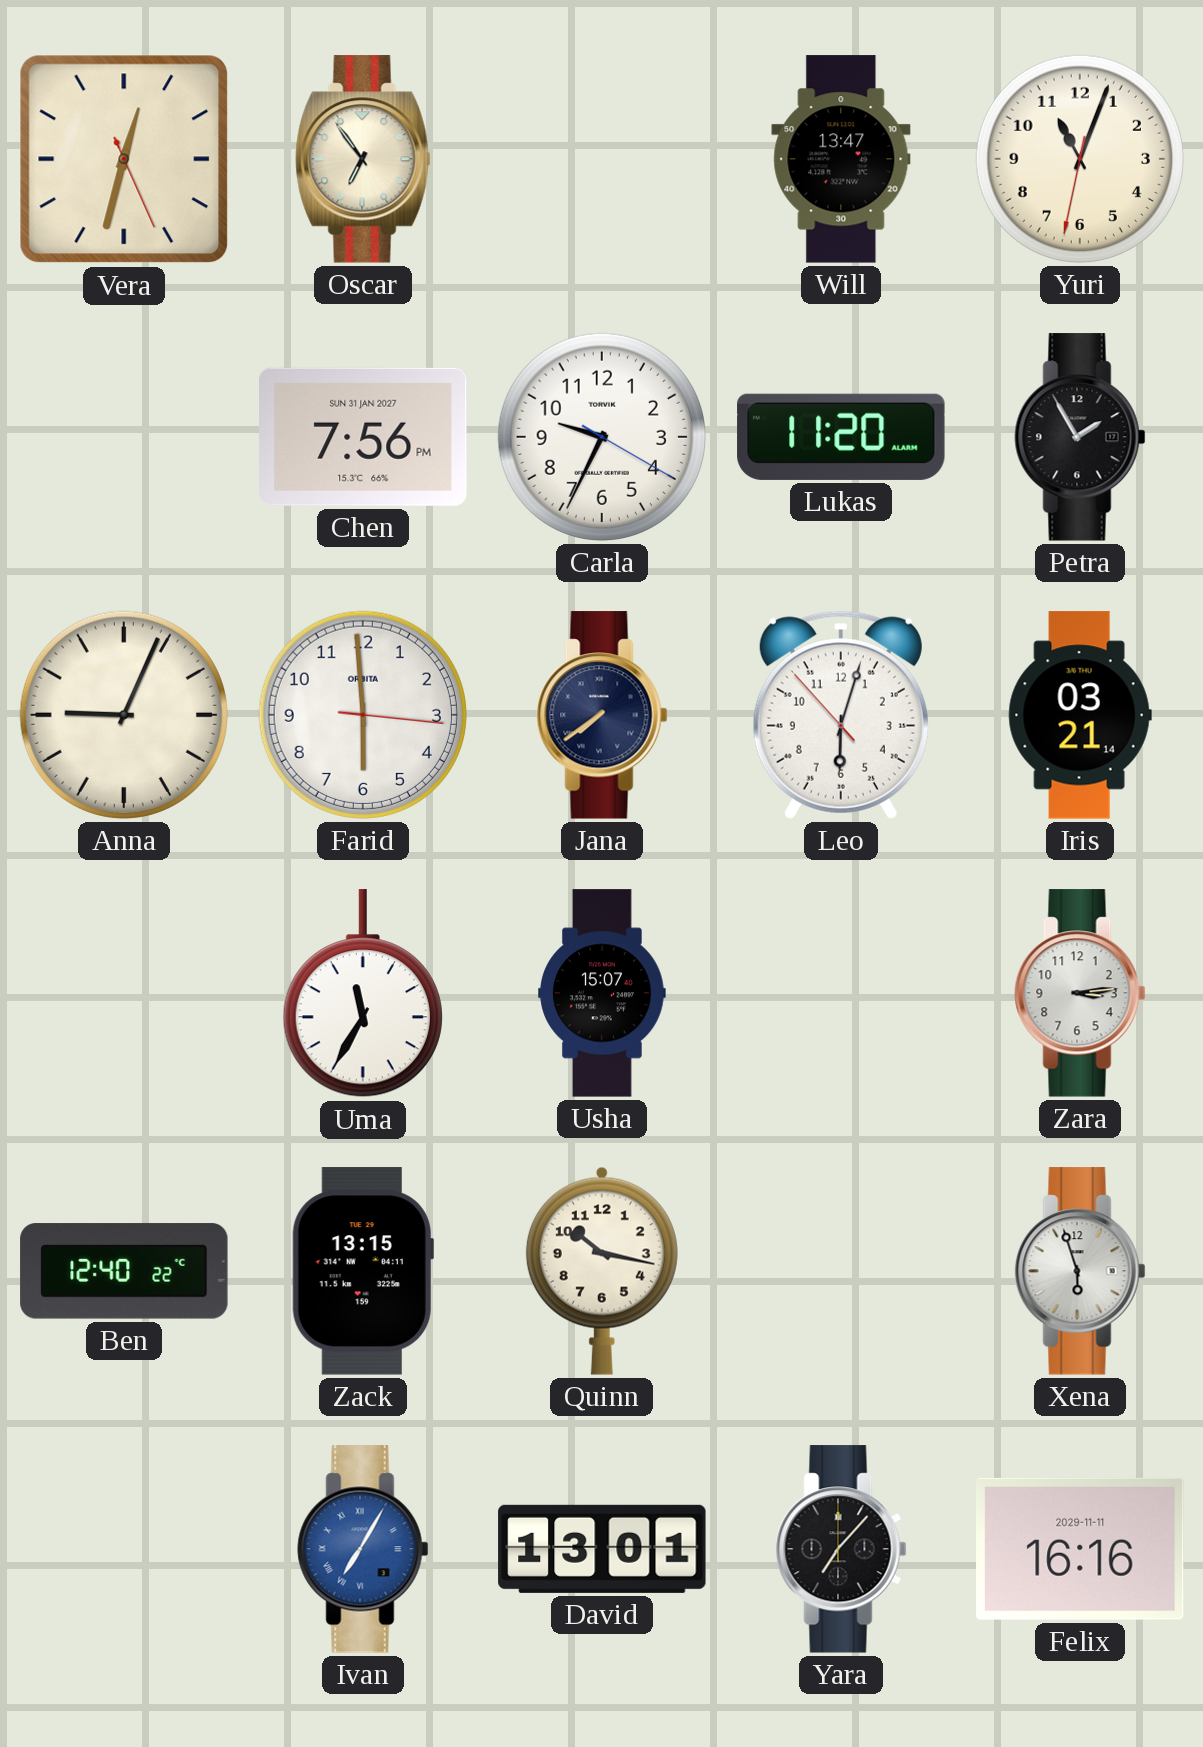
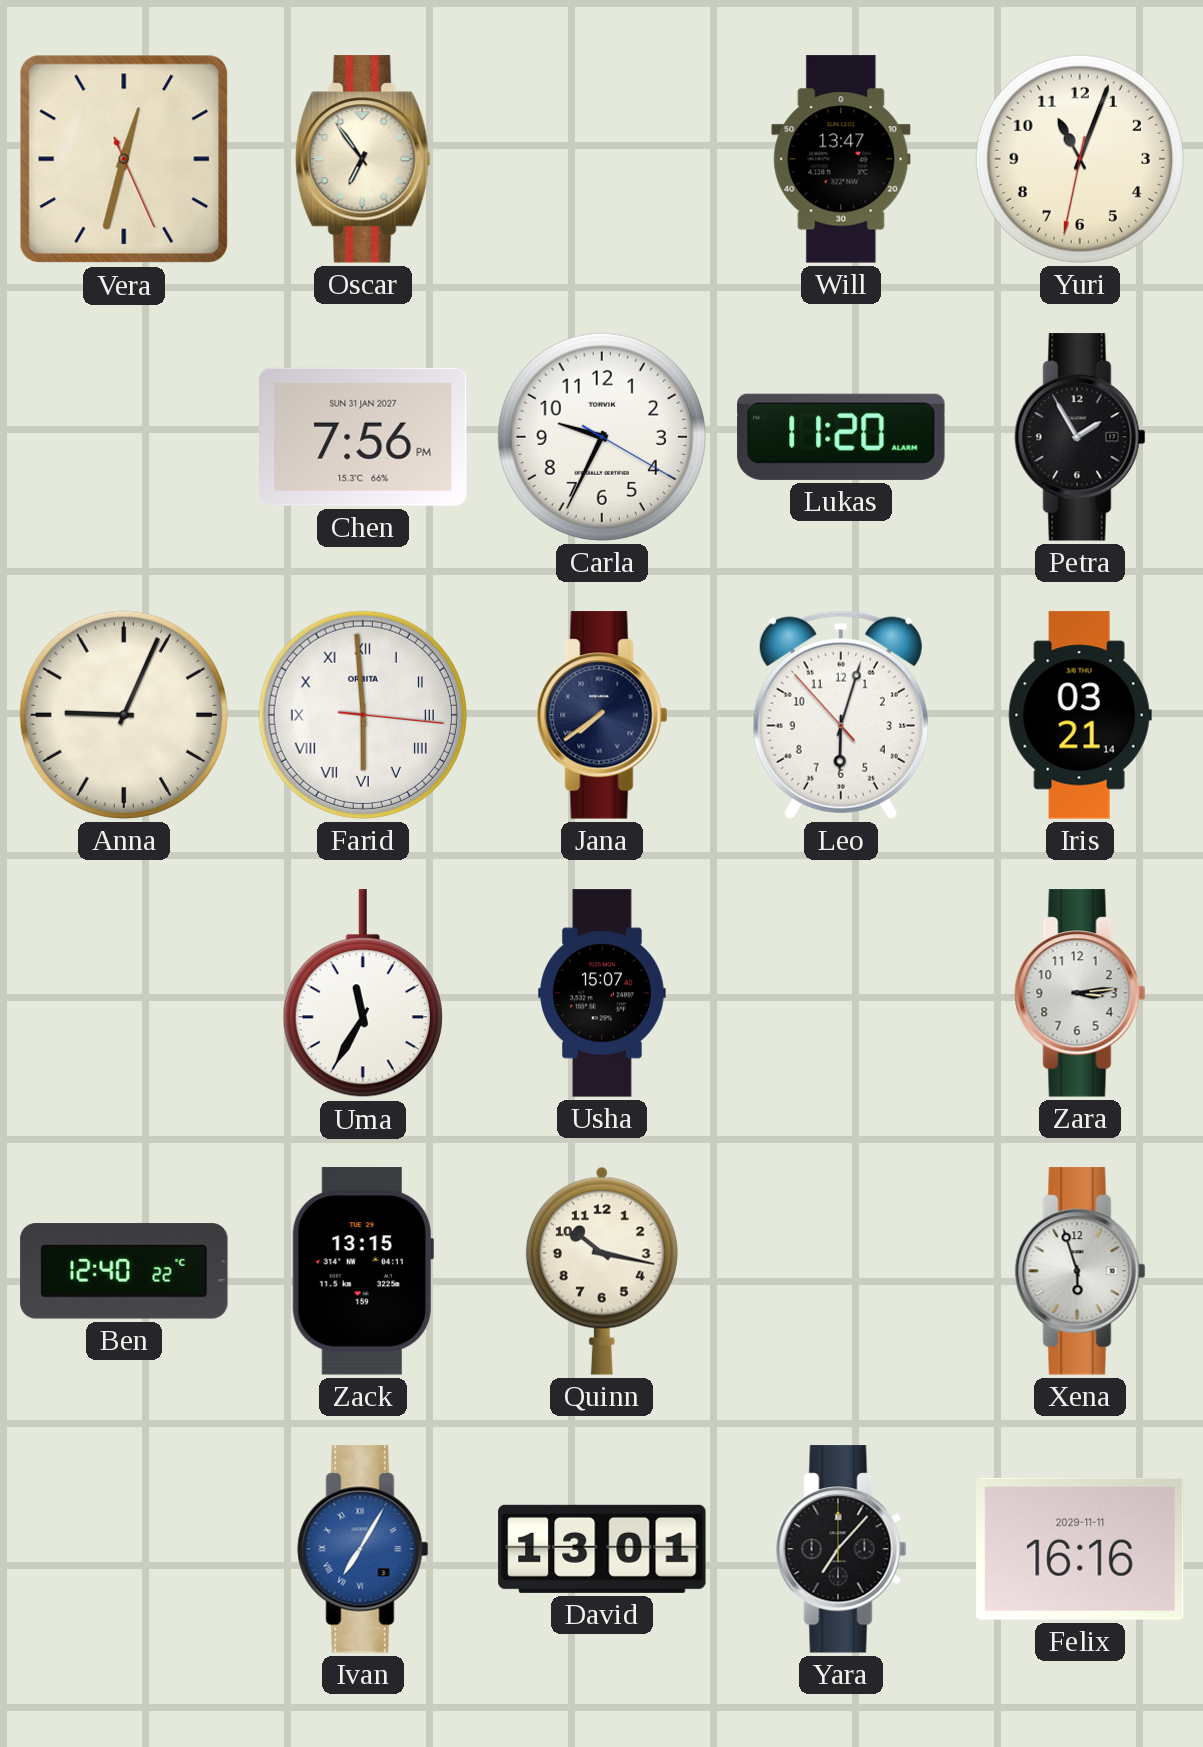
Farid numerals: Arabic -> Roman (363, 715)
